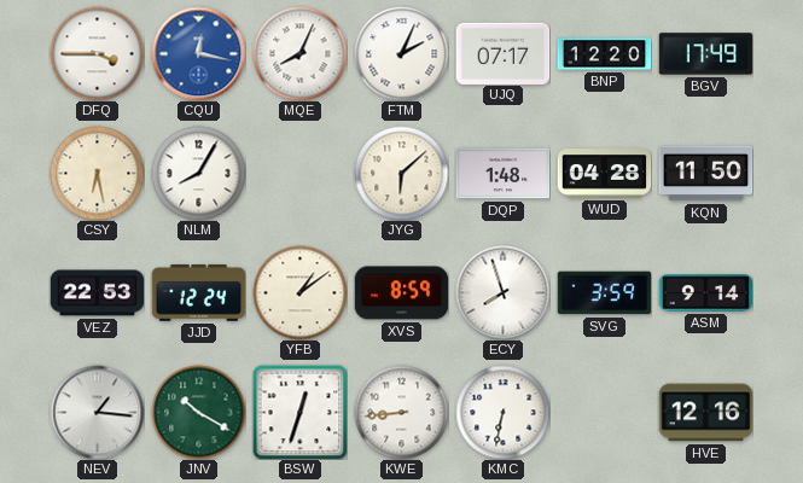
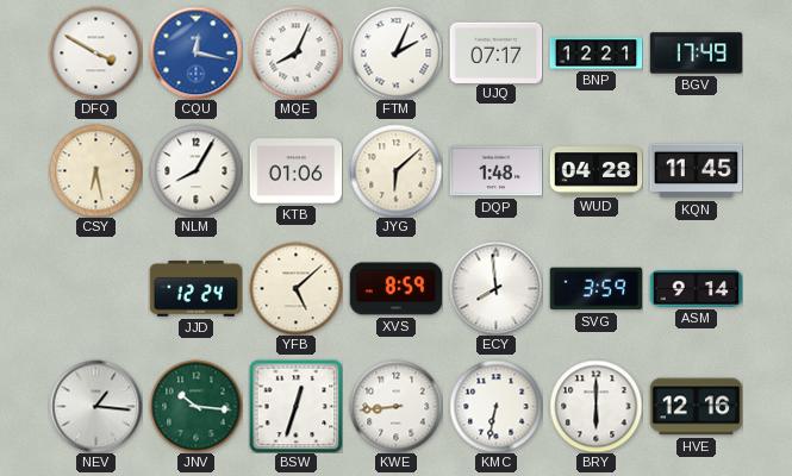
DFQ: 3:45 -> 3:50 (95, 52)
BNP: 12:20 -> 12:21 (595, 54)
KTB: none -> 01:06 (295, 171)
KQN: 11:50 -> 11:45 (696, 171)
VEZ: 22:53 -> none (97, 293)
YFB: 1:09 -> 5:08 (295, 288)
ECY: 7:57 -> 7:59 (495, 288)
JNV: 10:20 -> 10:16 (195, 406)
BRY: none -> 6:00 (595, 406)
